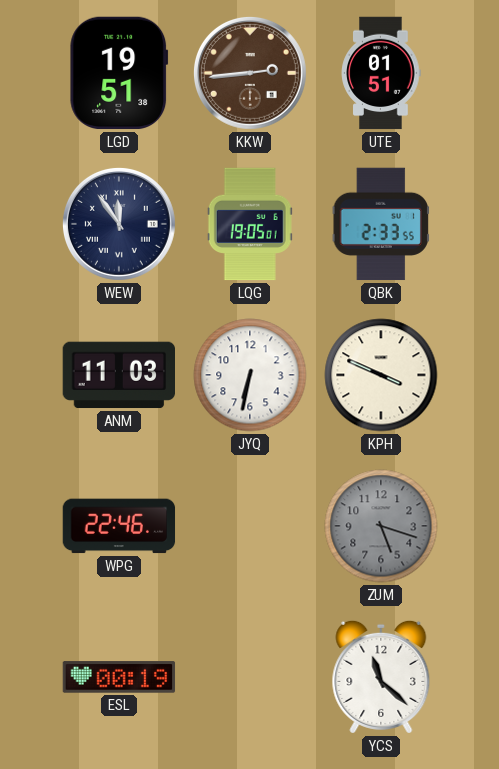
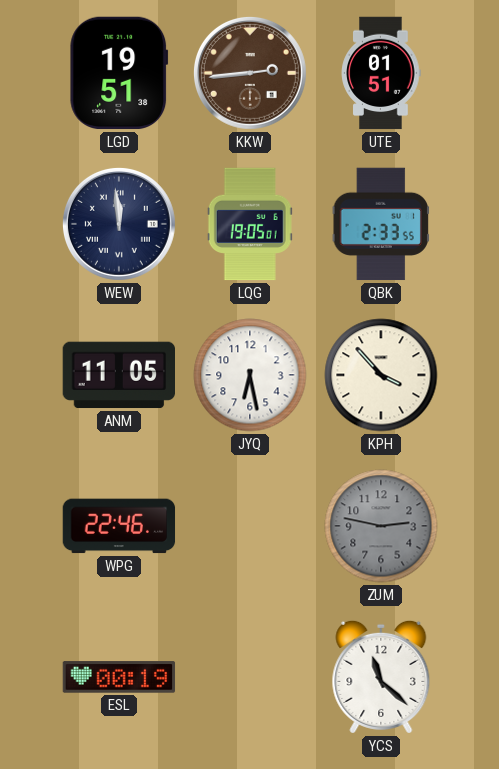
WEW: 11:54 -> 11:59 (119, 224)
ANM: 11:03 -> 11:05 (119, 375)
JYQ: 6:32 -> 6:28 (250, 375)
KPH: 3:49 -> 3:53 (381, 375)
ZUM: 5:18 -> 2:47 (381, 526)
